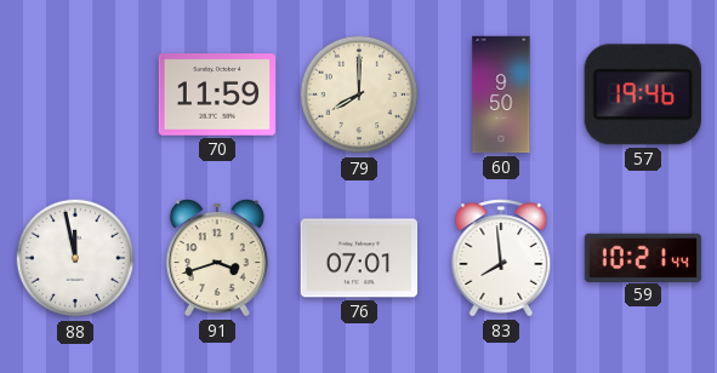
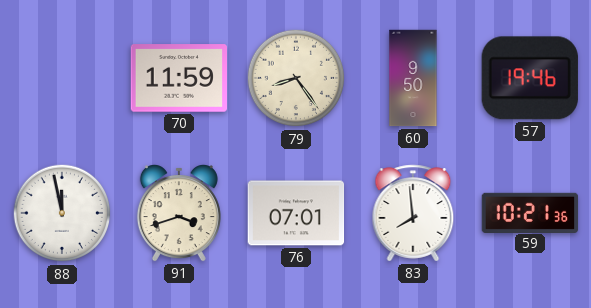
79: 8:00 -> 8:24 (296, 78)
59: 10:21:44 -> 10:21:36 (530, 212)
